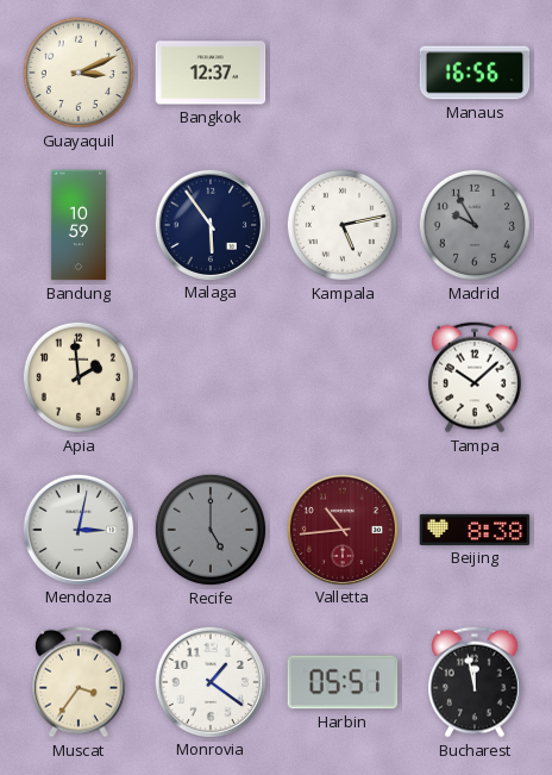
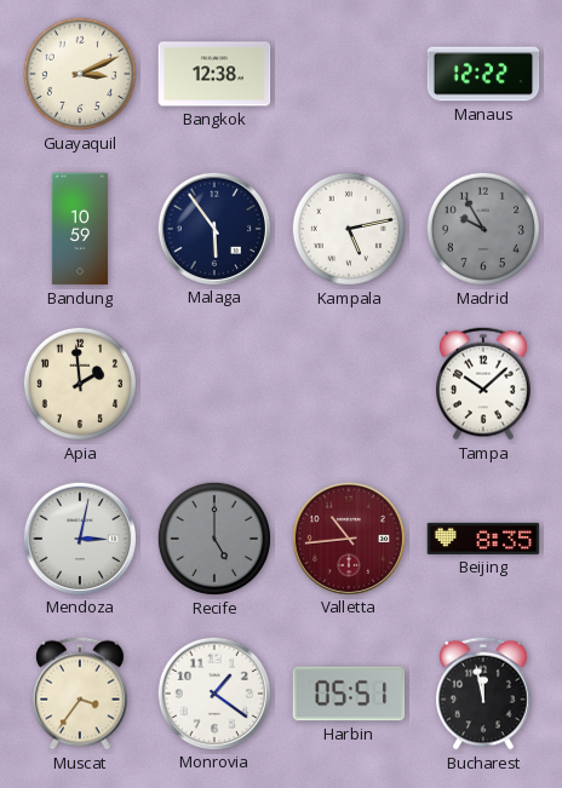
Bangkok: 12:37 -> 12:38 (214, 74)
Manaus: 16:56 -> 12:22 (483, 74)
Beijing: 8:38 -> 8:35 (483, 539)
